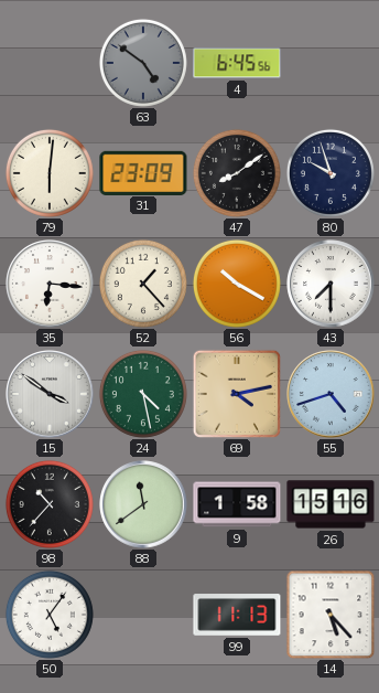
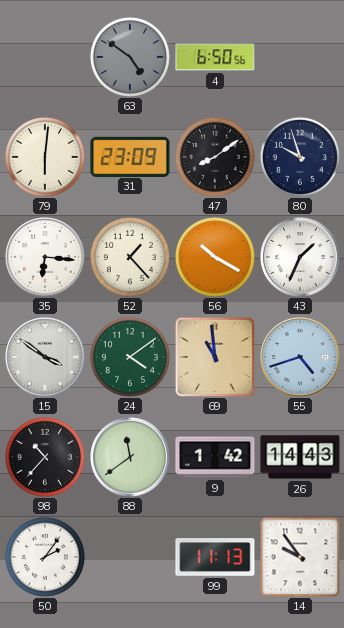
4: 6:45 -> 6:50 (215, 57)
43: 7:30 -> 1:34 (300, 257)
24: 4:28 -> 4:09 (130, 357)
69: 4:13 -> 10:59 (215, 357)
9: 1:58 -> 1:42 (215, 457)
26: 15:16 -> 14:43 (300, 457)
50: 5:06 -> 2:06 (45, 557)
14: 5:23 -> 9:54 (300, 557)
